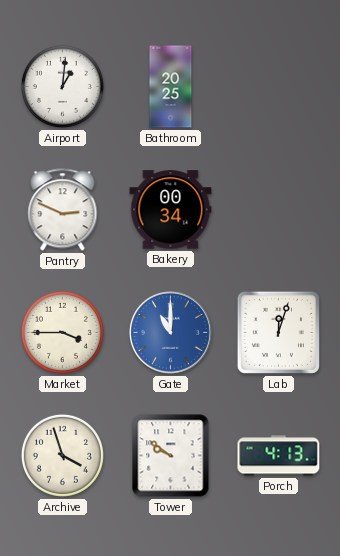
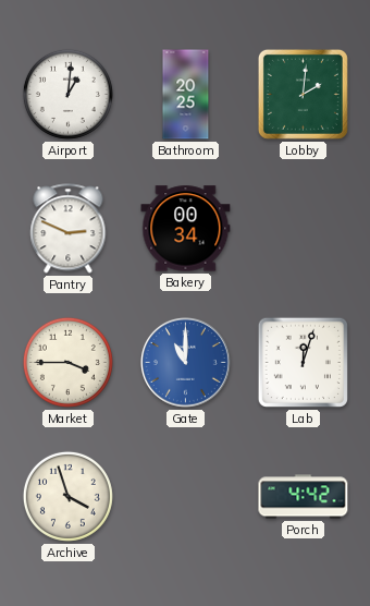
Lobby: none -> 2:01 (303, 94)
Tower: 9:51 -> none (171, 456)
Porch: 4:13 -> 4:42 (304, 497)
